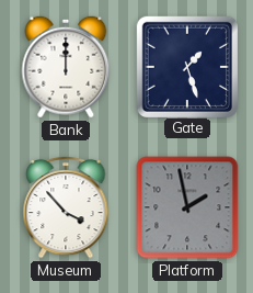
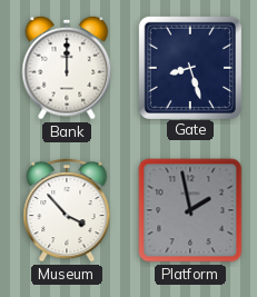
Gate: 1:27 -> 8:27 (189, 67)
